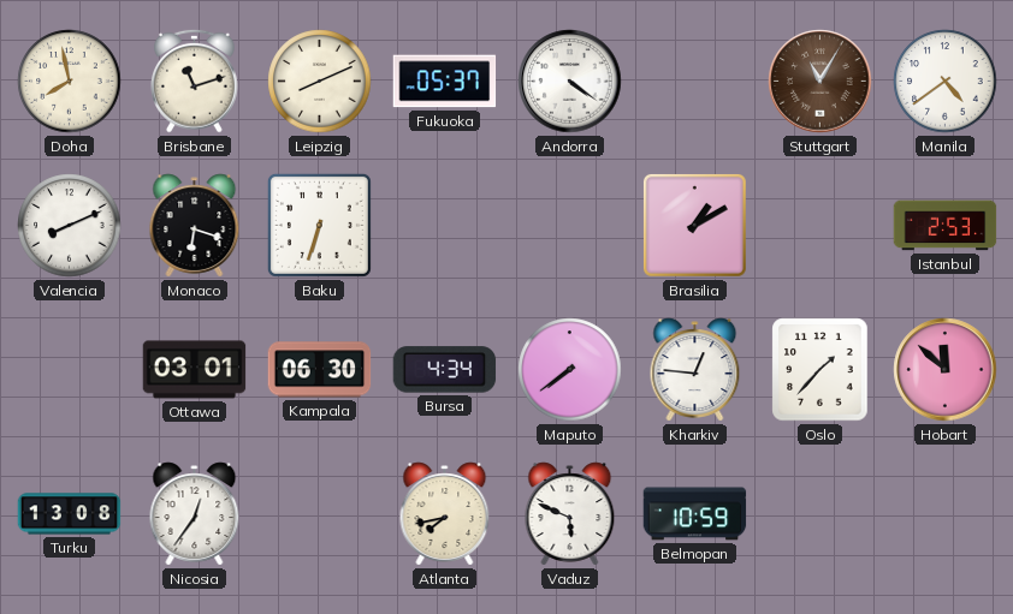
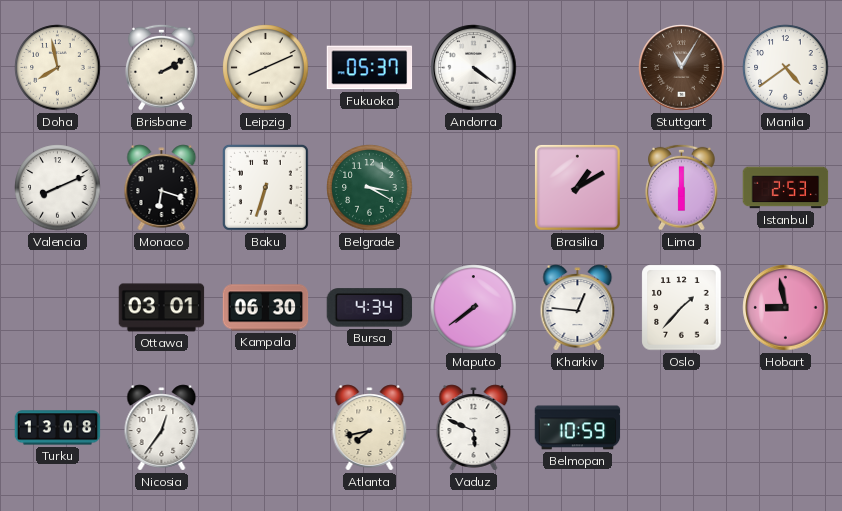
Brisbane: 11:12 -> 2:10 (162, 67)
Belgrade: none -> 3:20 (370, 188)
Lima: none -> 6:00 (682, 187)
Hobart: 11:52 -> 8:58 (786, 308)
